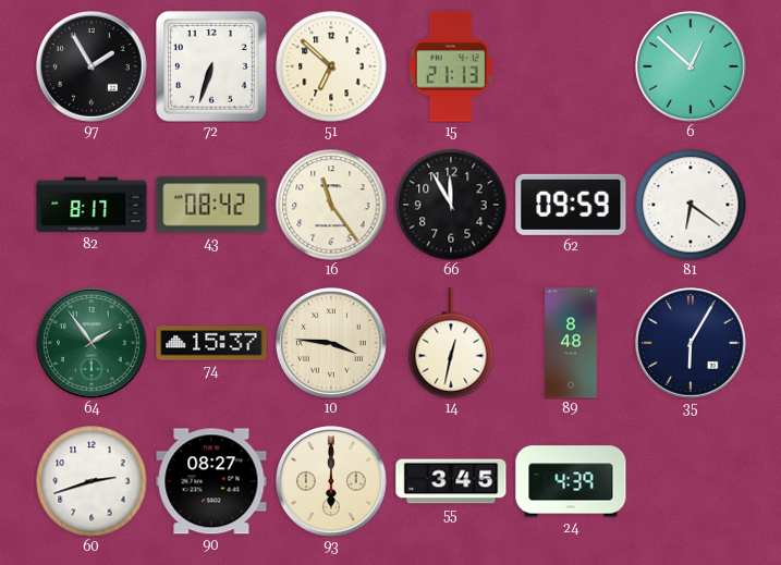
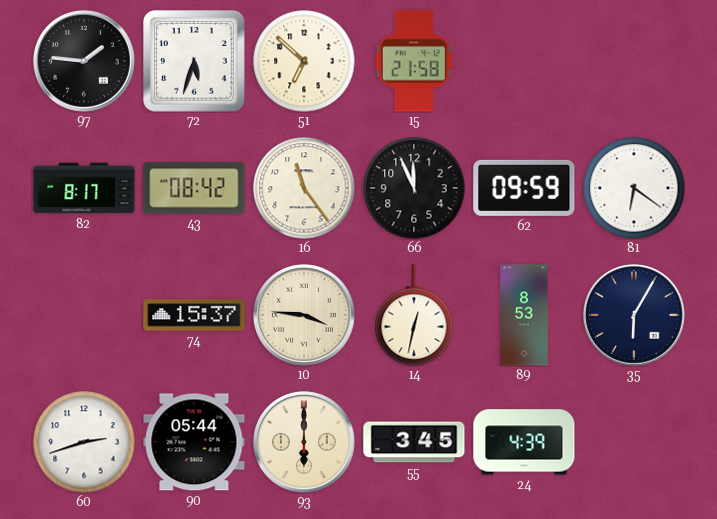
97: 1:55 -> 1:46 (85, 62)
72: 6:33 -> 5:33 (194, 61)
15: 21:13 -> 21:58 (414, 61)
6: 12:52 -> none (692, 67)
66: 11:55 -> 11:56 (414, 188)
64: 1:54 -> none (93, 344)
89: 8:48 -> 8:53 (524, 315)
90: 08:27 -> 05:44 (194, 442)
